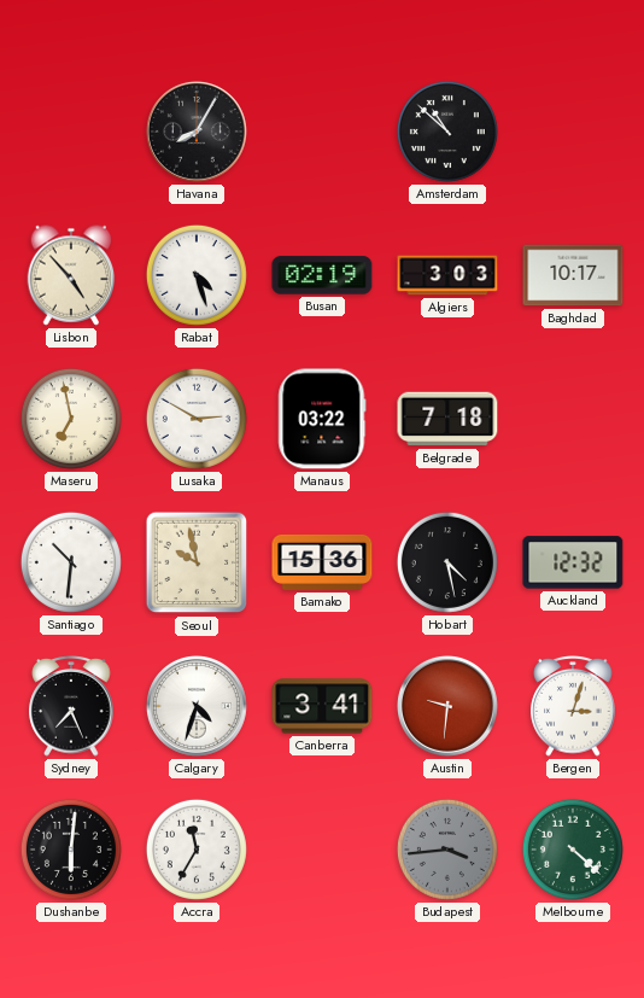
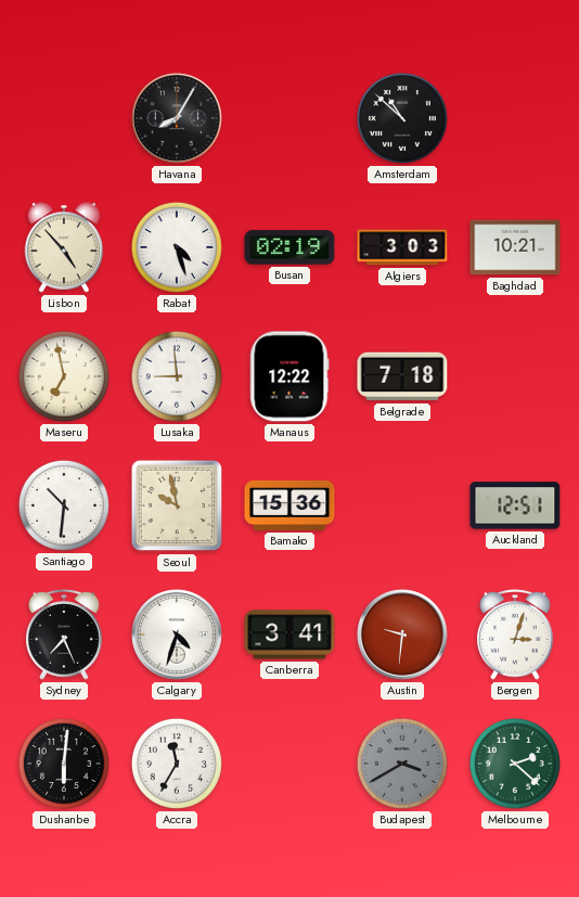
Baghdad: 10:17 -> 10:21 (515, 247)
Lusaka: 2:50 -> 8:59 (177, 376)
Manaus: 03:22 -> 12:22 (289, 376)
Hobart: 4:28 -> none (447, 562)
Auckland: 12:32 -> 12:51 (515, 505)
Budapest: 3:44 -> 3:40 (402, 764)
Melbourne: 4:22 -> 2:22 (515, 764)
